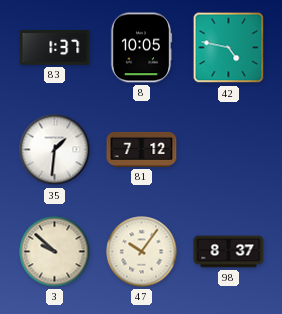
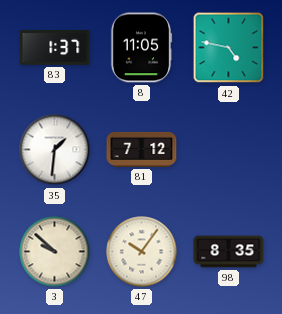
8: 10:05 -> 11:05 (141, 48)
98: 8:37 -> 8:35 (229, 252)
